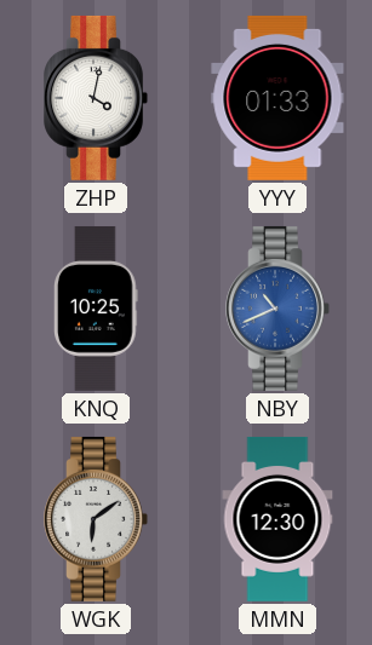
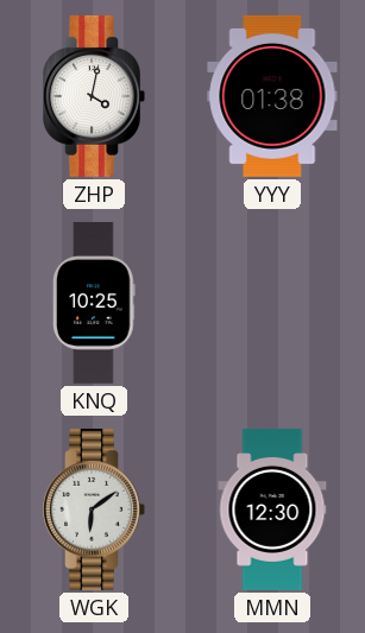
YYY: 01:33 -> 01:38 (272, 96)
NBY: 10:41 -> none (277, 309)
